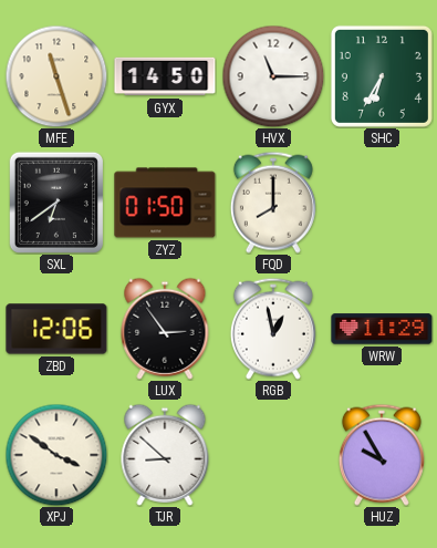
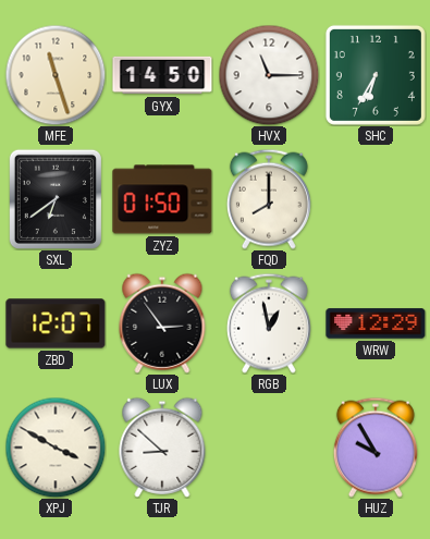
ZBD: 12:06 -> 12:07 (56, 323)
WRW: 11:29 -> 12:29 (376, 323)
XPJ: 3:51 -> 3:50 (56, 448)
